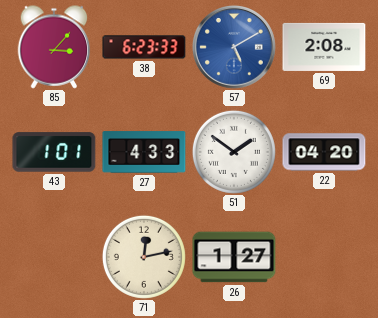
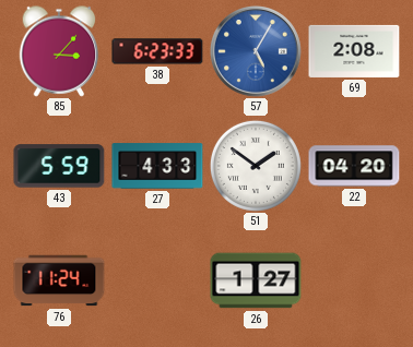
57: 5:10 -> 5:05 (256, 51)
43: 1:01 -> 5:59 (59, 166)
76: none -> 11:24 (59, 280)
71: 12:13 -> none (144, 257)
